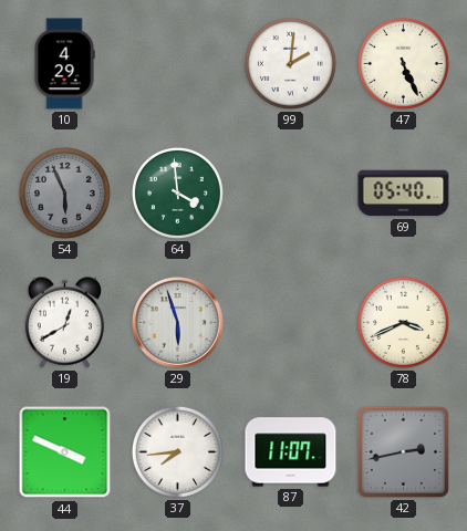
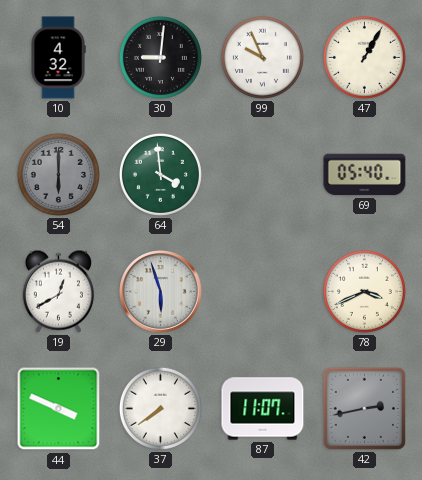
10: 4:29 -> 4:32 (58, 58)
30: none -> 9:01 (160, 57)
99: 2:01 -> 9:56 (262, 57)
47: 5:26 -> 1:05 (364, 57)
54: 5:56 -> 6:00 (58, 174)
37: 7:44 -> 7:39 (160, 408)
